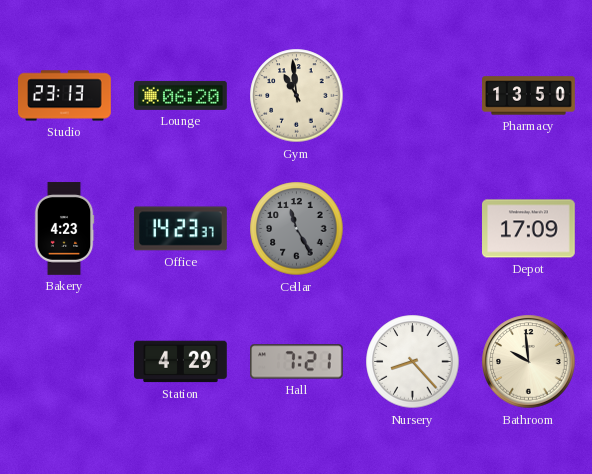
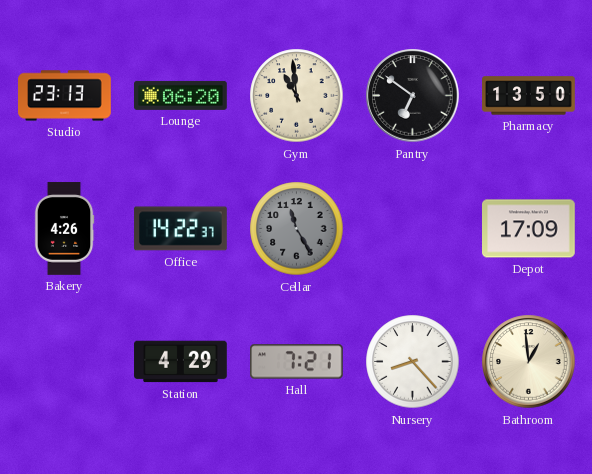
Pantry: none -> 6:51 (413, 96)
Bakery: 4:23 -> 4:26 (64, 229)
Office: 14:23 -> 14:22 (181, 229)
Bathroom: 9:59 -> 12:59 (529, 362)
